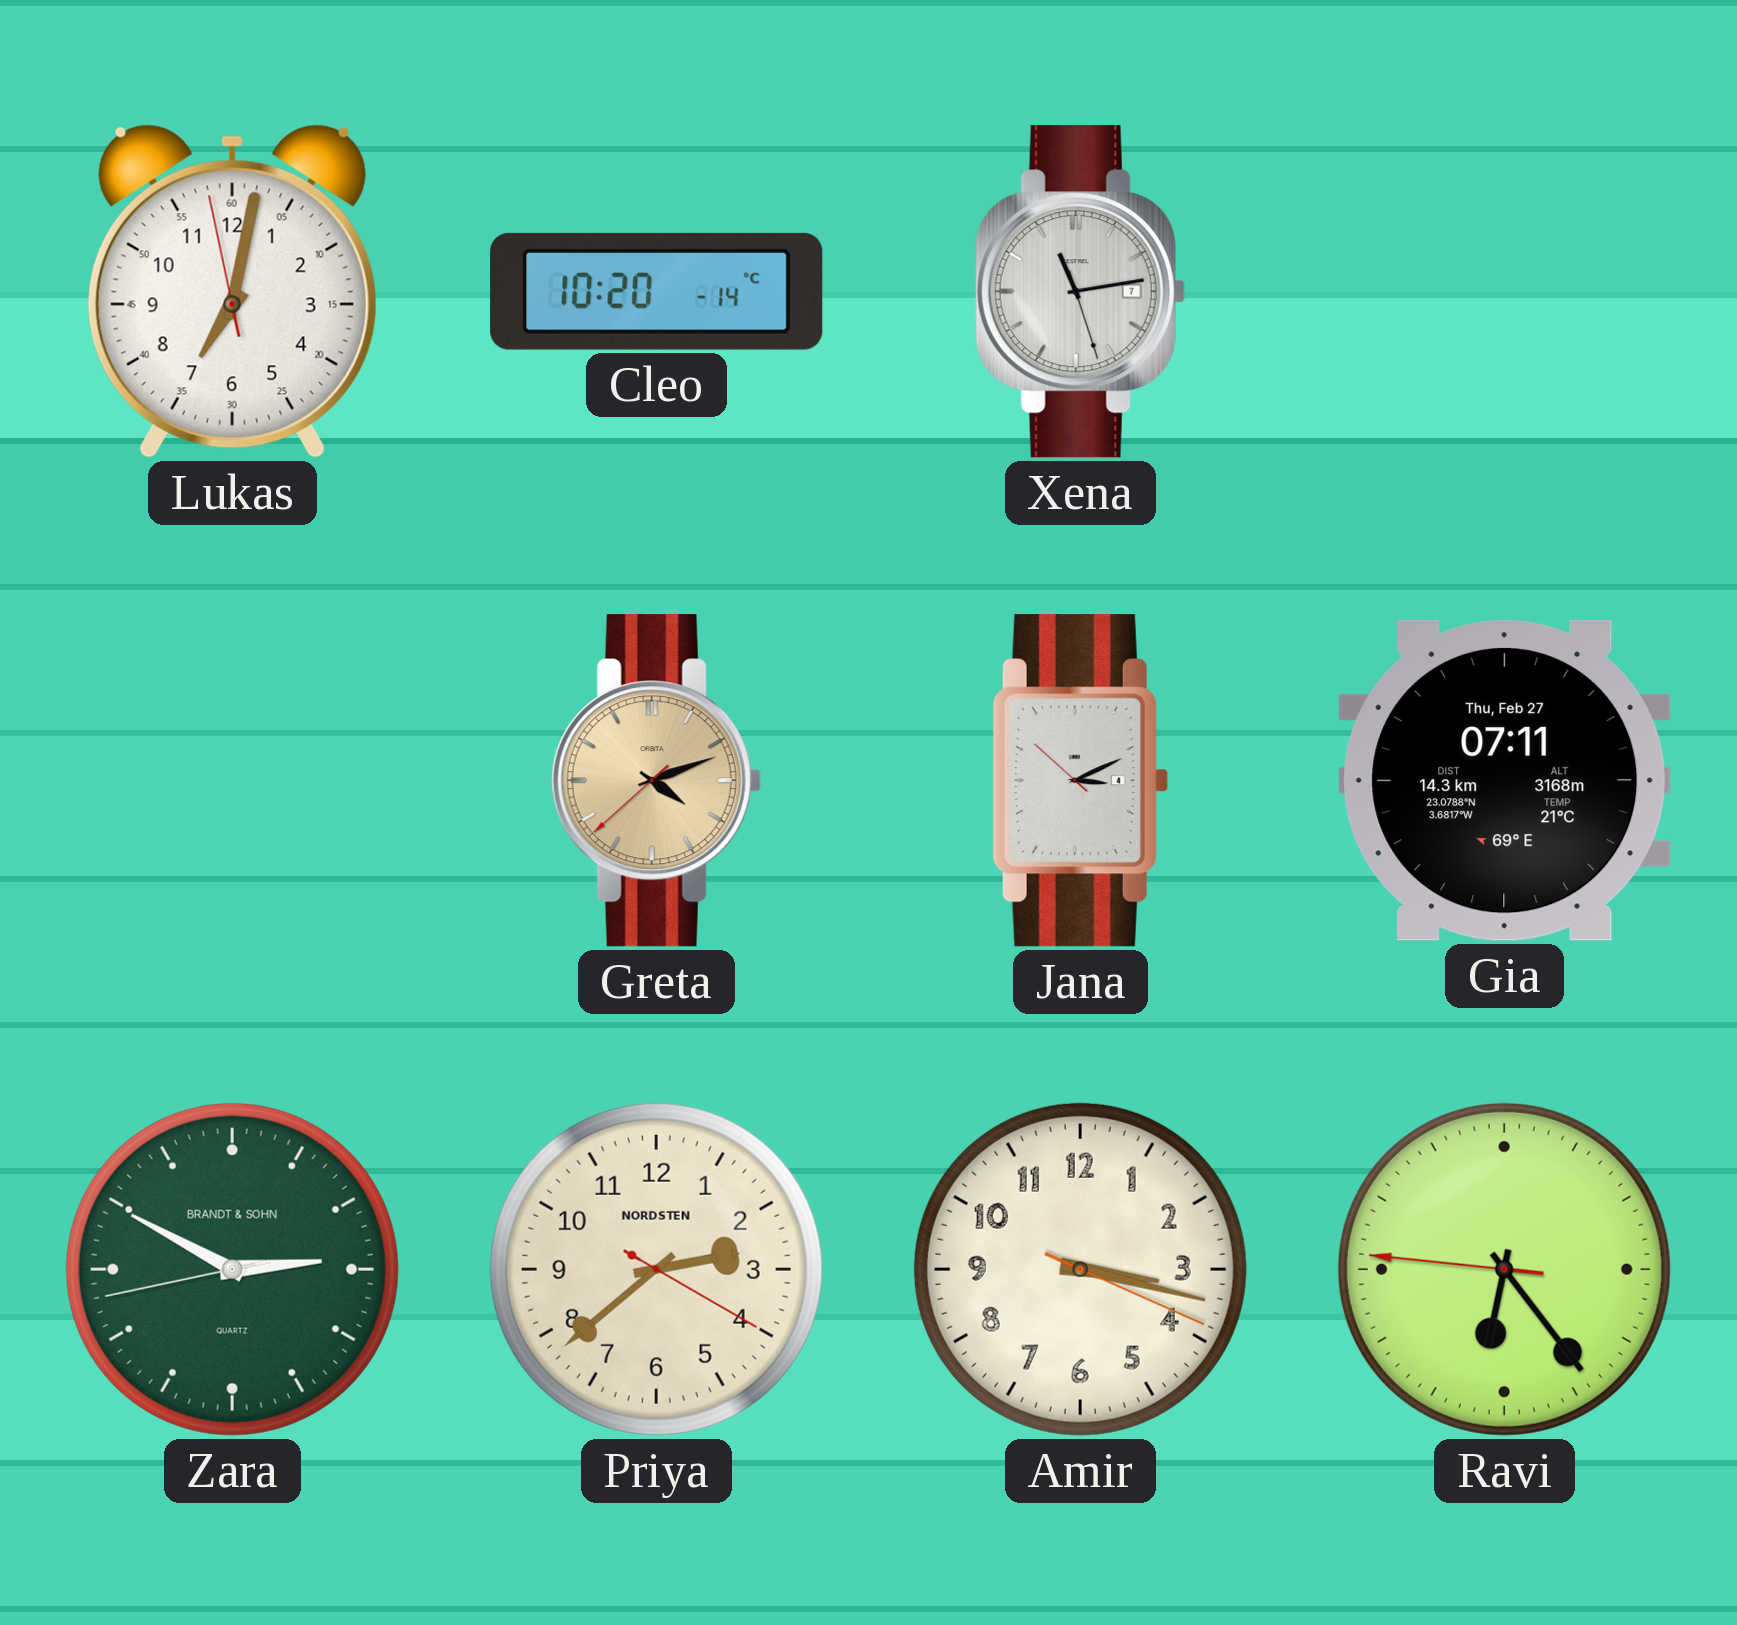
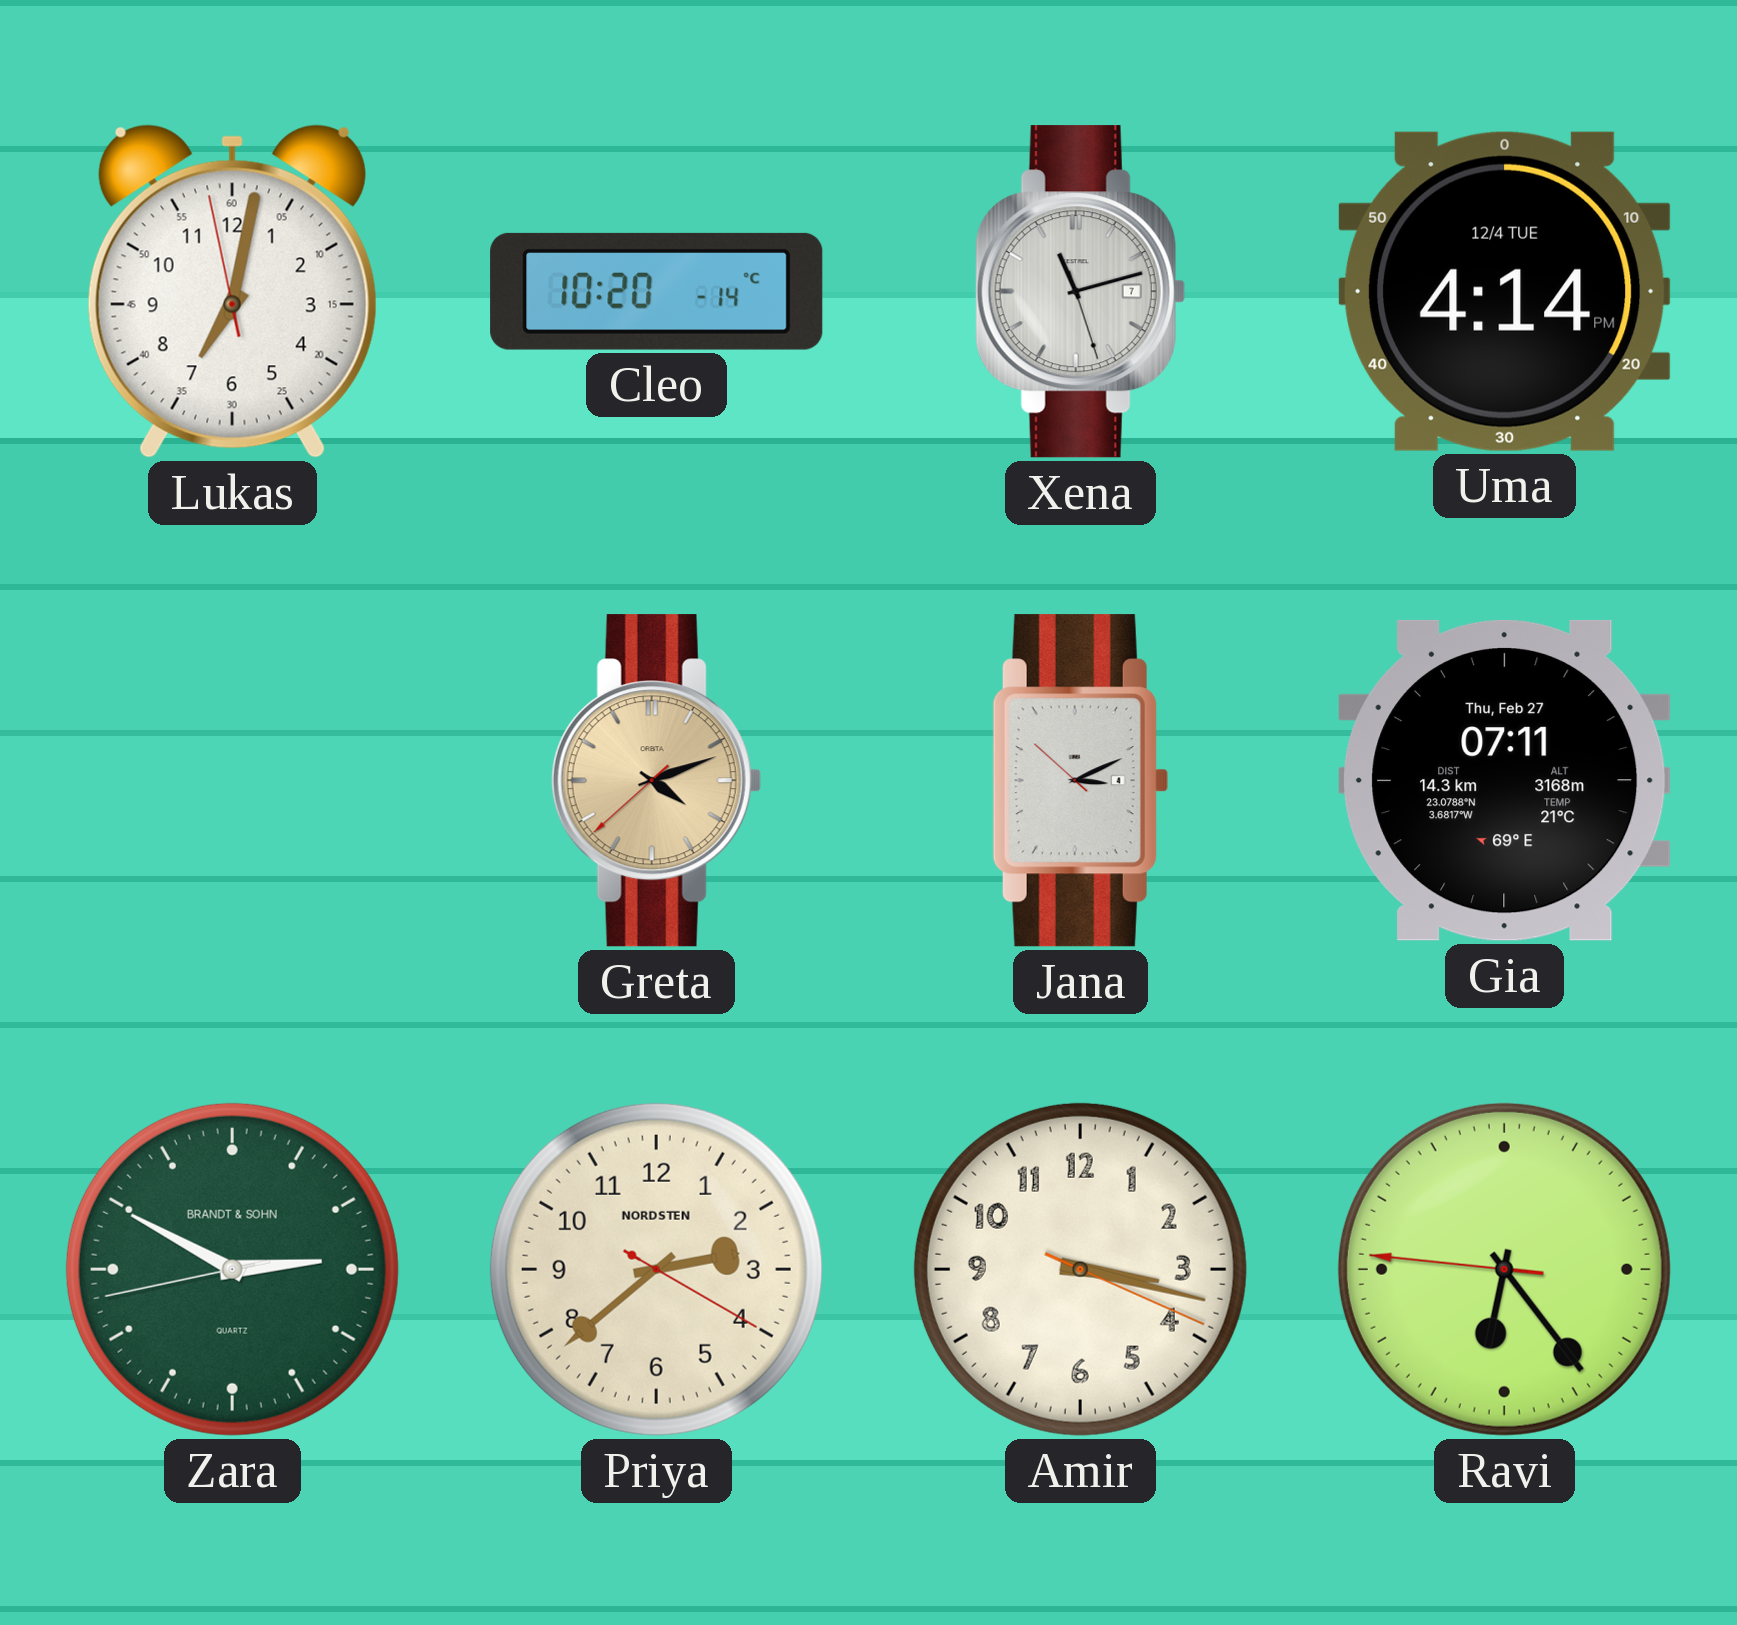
Xena: 11:13 -> 11:12 (1080, 292)
Uma: none -> 4:14 (1505, 291)
